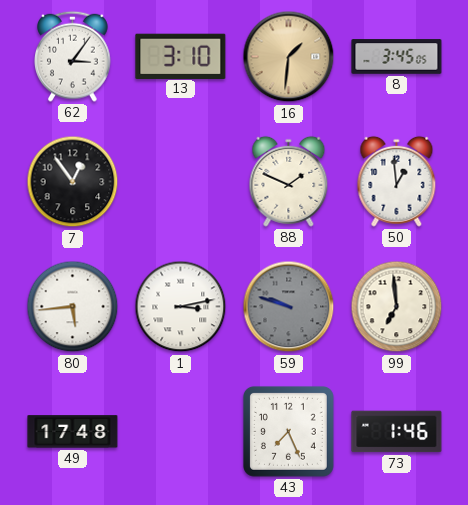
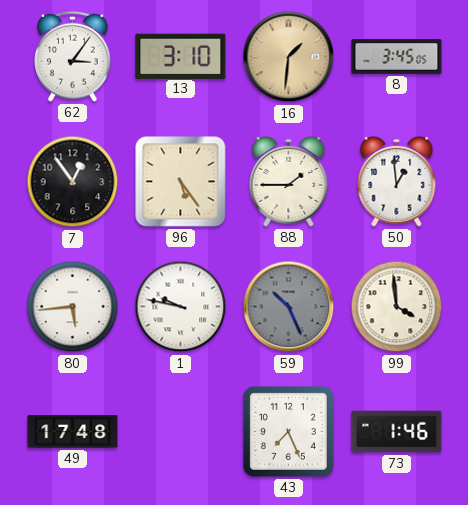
96: none -> 5:24 (181, 182)
88: 1:49 -> 1:45 (289, 181)
1: 3:13 -> 9:47 (181, 307)
59: 9:48 -> 10:26 (289, 307)
99: 6:59 -> 3:59 (397, 307)
